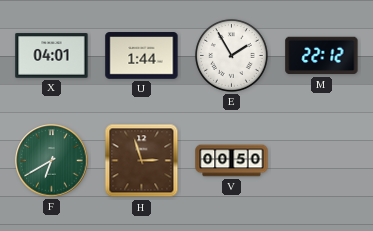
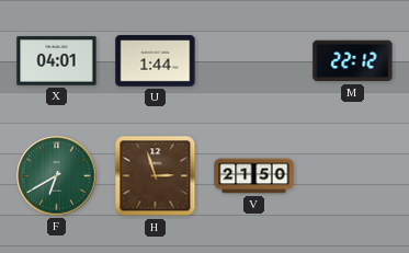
E: 1:55 -> none (231, 55)
V: 00:50 -> 21:50 (254, 176)
